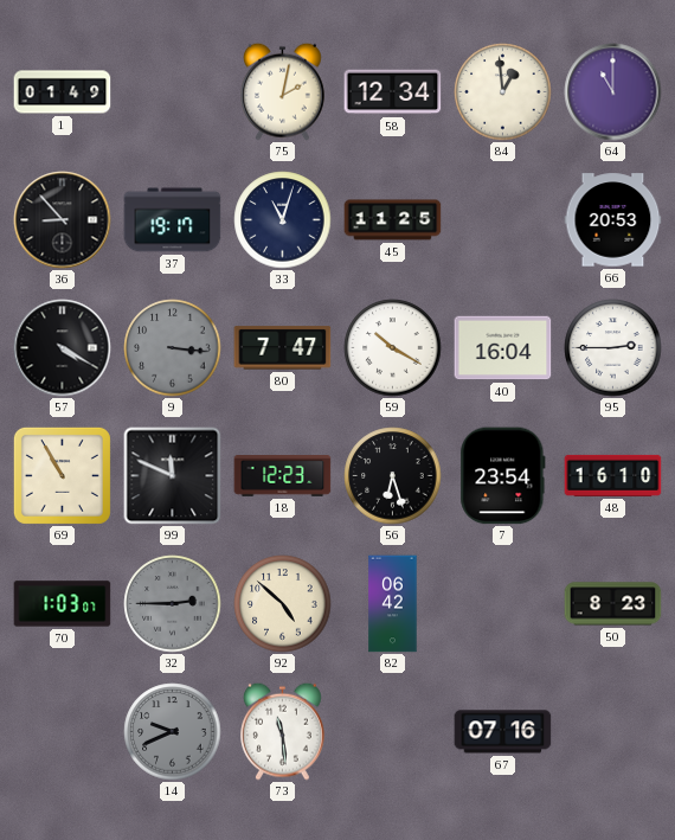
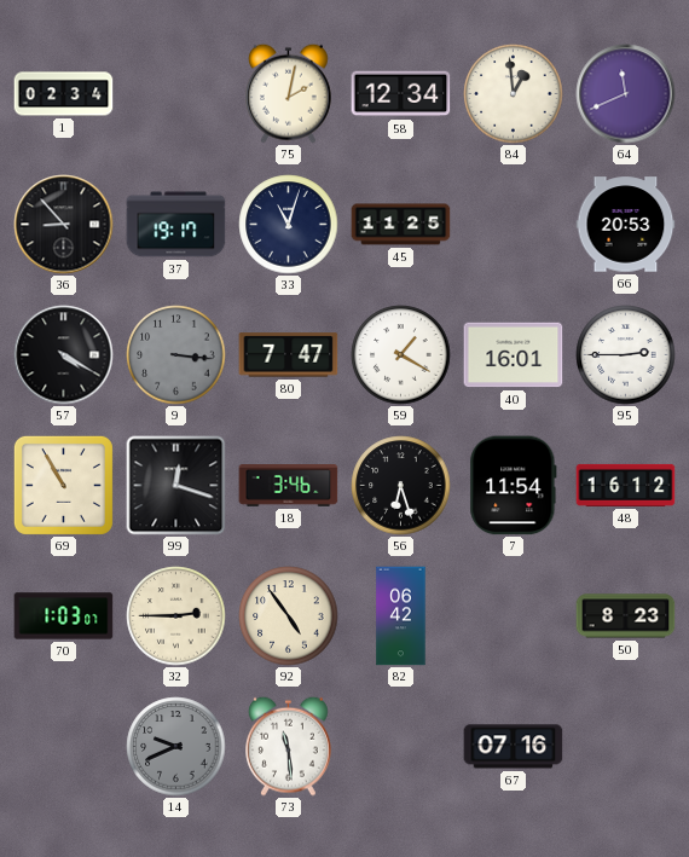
1: 01:49 -> 02:34 (64, 94)
64: 11:00 -> 11:41 (626, 94)
59: 10:20 -> 1:20 (401, 355)
40: 16:04 -> 16:01 (514, 355)
99: 11:49 -> 12:18 (176, 486)
18: 12:23 -> 3:46 (289, 486)
7: 23:54 -> 11:54 (514, 486)
48: 16:10 -> 16:12 (626, 485)
32 dial: grey -> cream (176, 616)
92: 4:52 -> 4:54 (289, 616)
